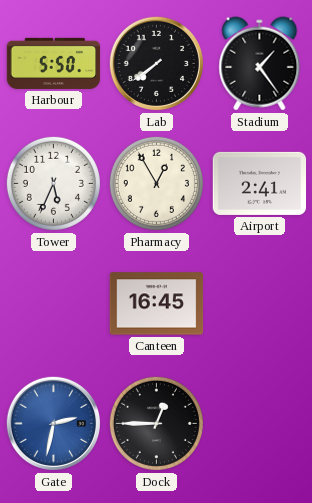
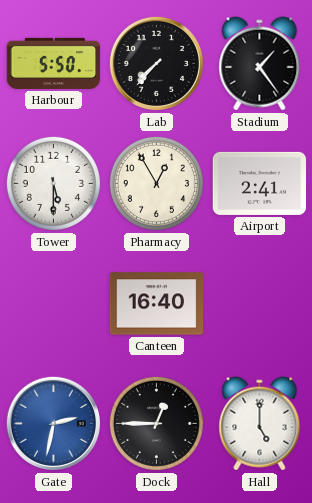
Lab: 7:39 -> 7:37 (156, 63)
Tower: 5:34 -> 5:30 (53, 183)
Canteen: 16:45 -> 16:40 (157, 304)
Hall: none -> 5:00 (260, 424)
